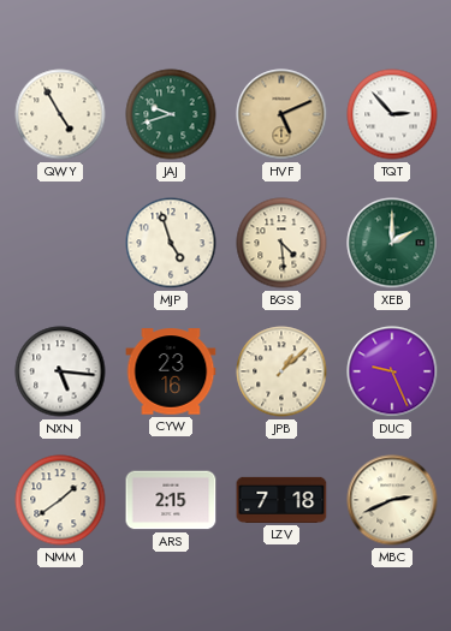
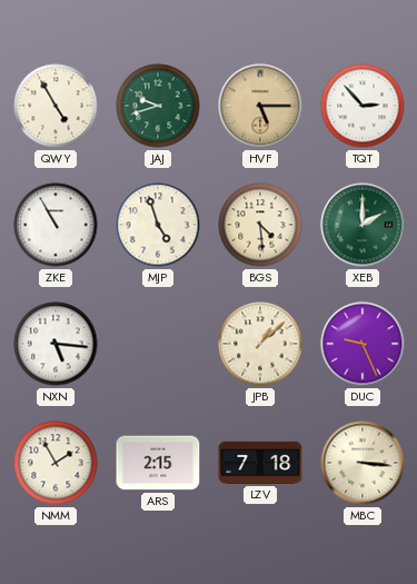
HVF: 5:11 -> 5:15 (260, 106)
ZKE: none -> 10:55 (56, 225)
CYW: 23:16 -> none (171, 371)
NMM: 1:39 -> 1:55 (56, 463)
MBC: 2:41 -> 3:16 (363, 463)
